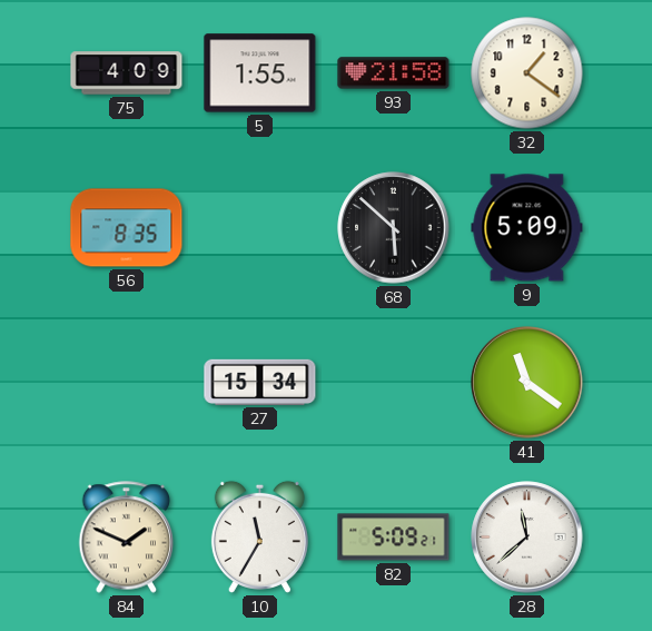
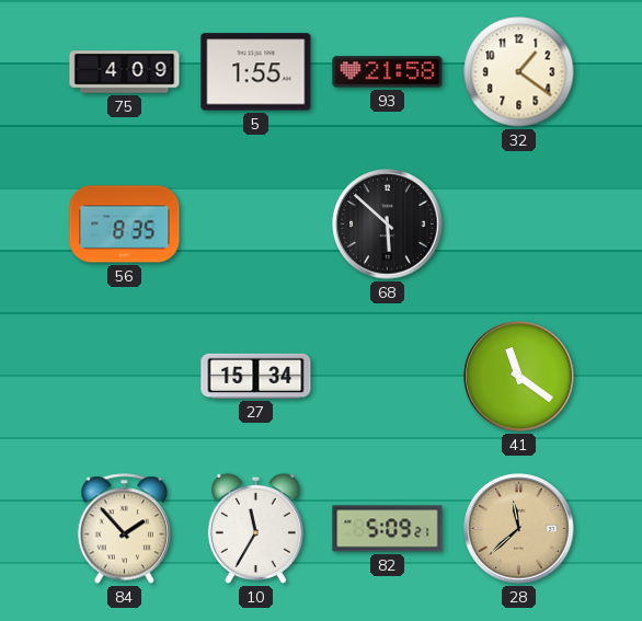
9: 5:09 -> none (527, 228)
84: 1:49 -> 1:53 (125, 529)
28 dial: white -> champagne (519, 529)
